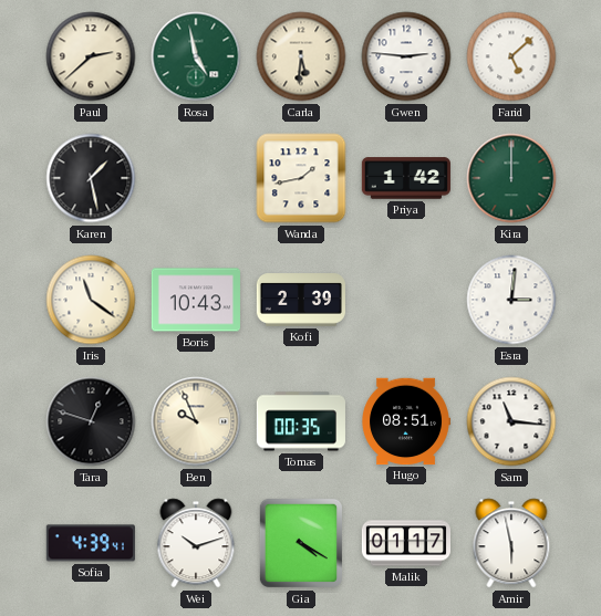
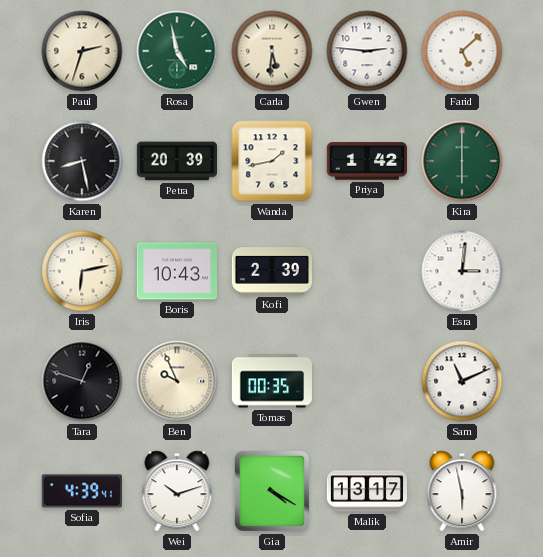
Paul: 2:38 -> 2:33 (82, 51)
Karen: 1:28 -> 8:28 (82, 161)
Petra: none -> 20:39 (176, 161)
Kira: 12:00 -> 6:00 (462, 161)
Iris: 11:21 -> 6:13 (82, 271)
Hugo: 08:51 -> none (406, 421)
Sam: 11:16 -> 11:11 (462, 381)
Malik: 01:17 -> 13:17 (366, 491)
